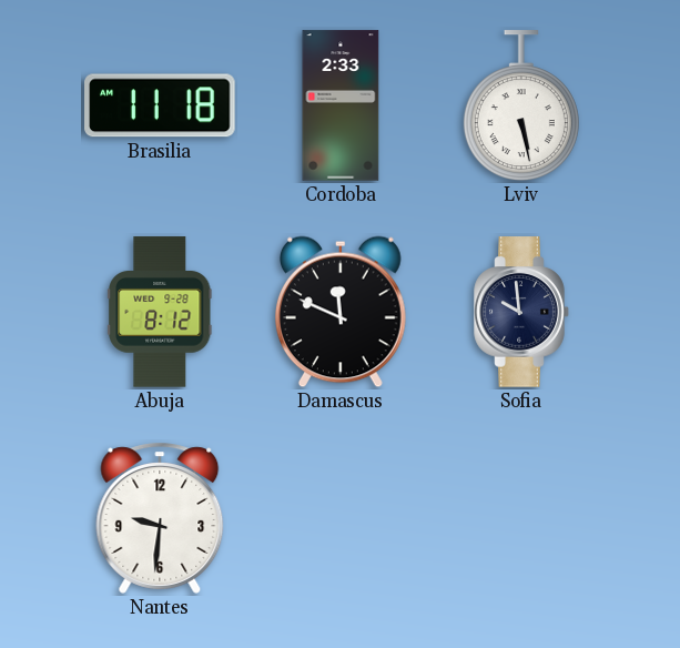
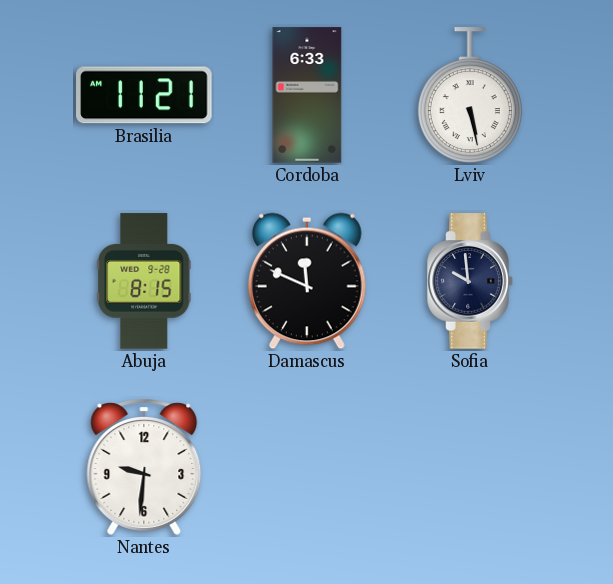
Brasilia: 11:18 -> 11:21 (144, 95)
Cordoba: 2:33 -> 6:33 (307, 95)
Abuja: 8:12 -> 8:15 (145, 281)
